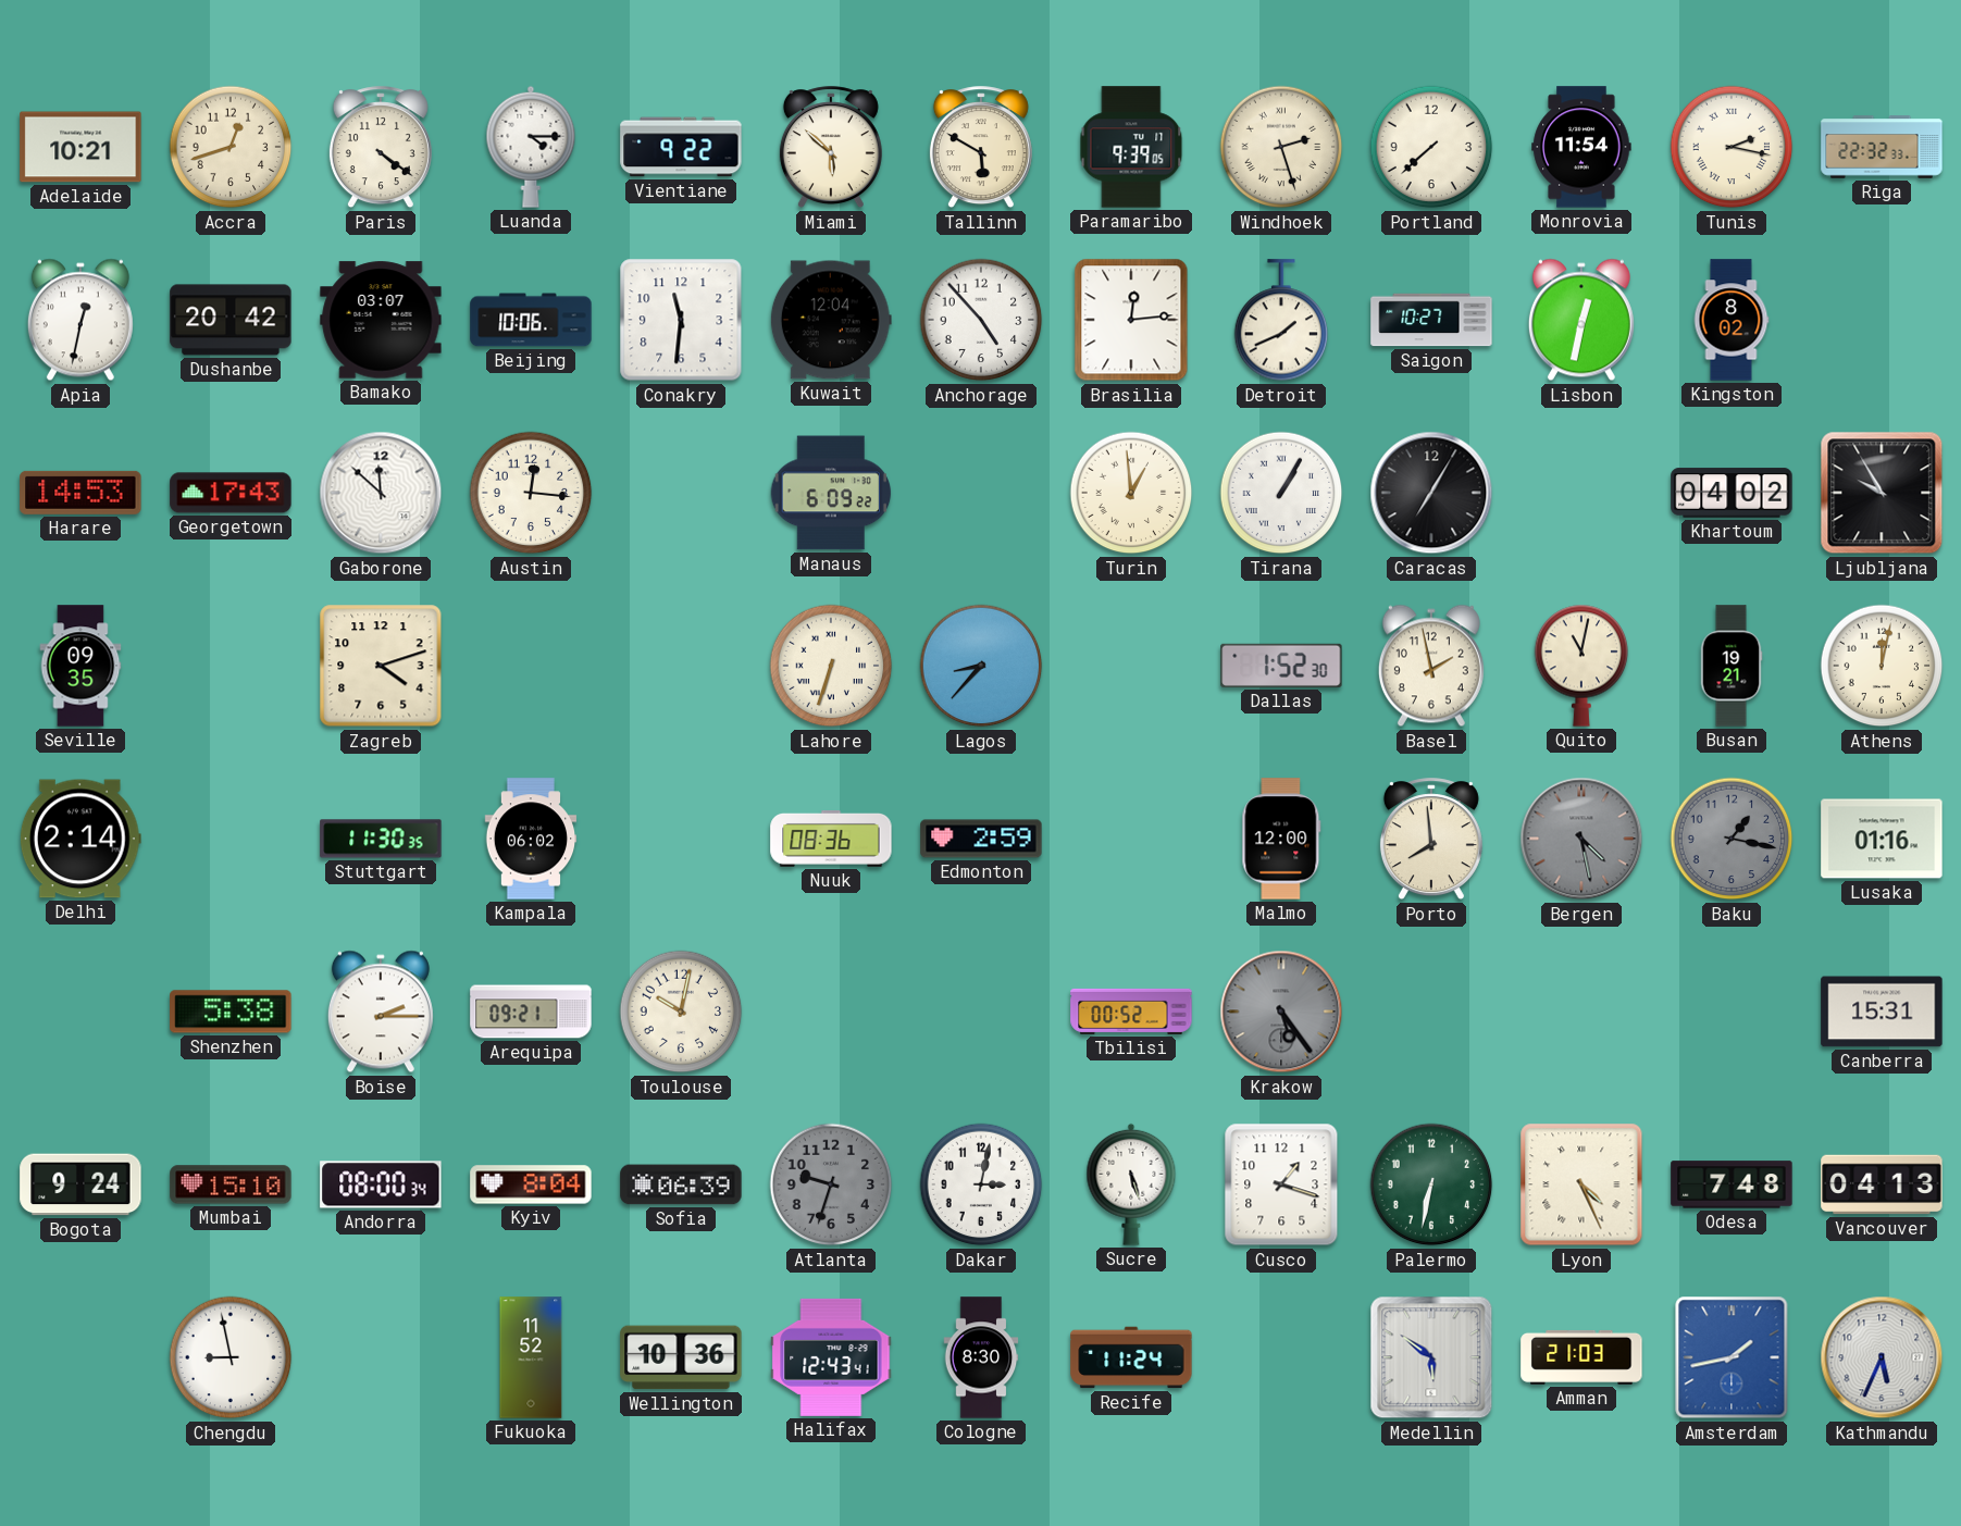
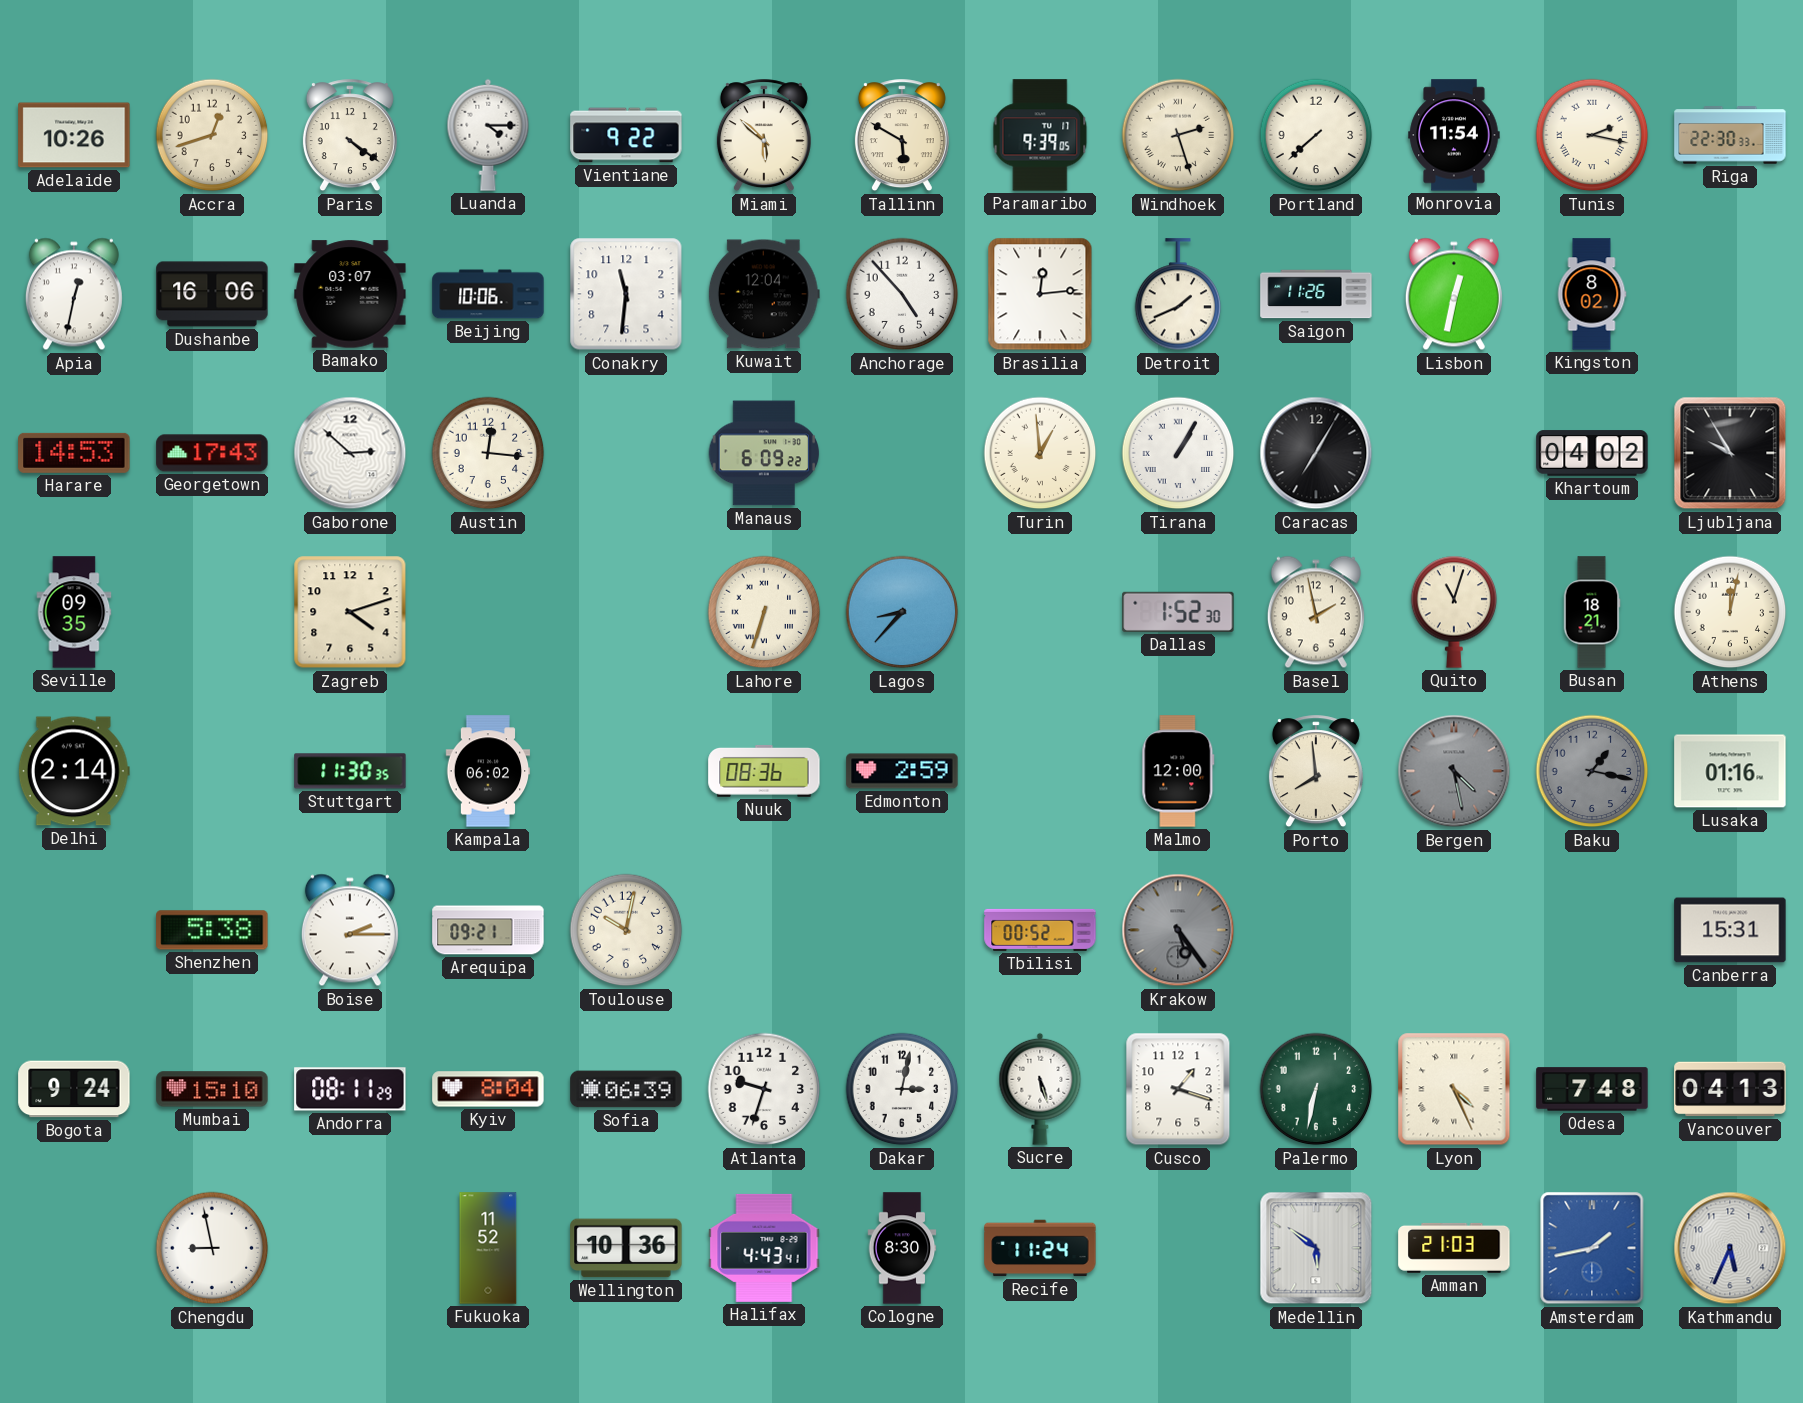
Adelaide: 10:21 -> 10:26 (74, 135)
Riga: 22:32 -> 22:30 (1730, 135)
Dushanbe: 20:42 -> 16:06 (212, 294)
Saigon: 10:27 -> 11:26 (1316, 294)
Gaborone: 11:52 -> 2:52 (350, 453)
Quito: 11:02 -> 11:03 (1454, 612)
Busan: 19:21 -> 18:21 (1592, 612)
Andorra: 08:00 -> 08:11 (350, 1089)
Atlanta dial: grey -> white (764, 1089)
Halifax: 12:43 -> 4:43 (764, 1248)
